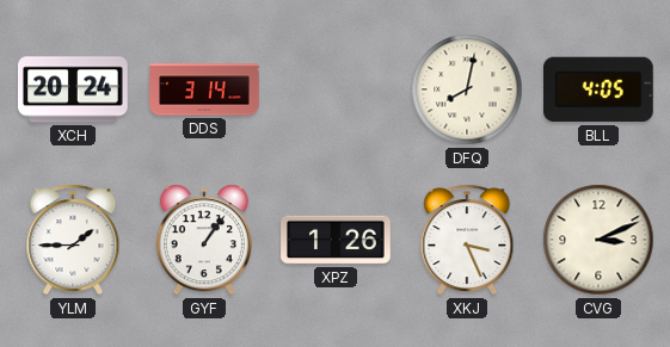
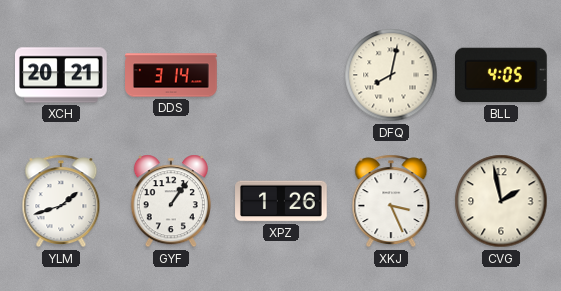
XCH: 20:24 -> 20:21 (61, 75)
YLM: 1:45 -> 1:42 (61, 201)
CVG: 3:11 -> 1:58 (501, 201)
